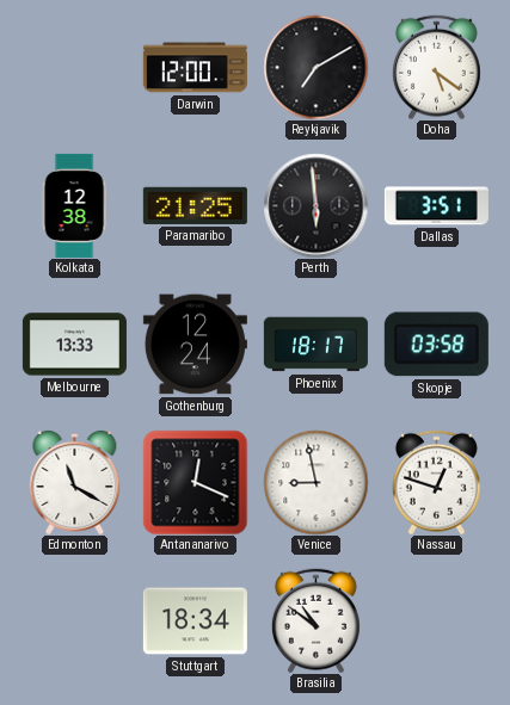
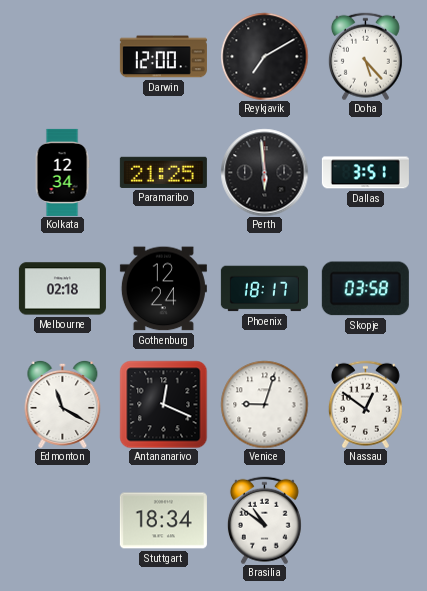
Doha: 5:21 -> 5:23 (365, 56)
Kolkata: 12:38 -> 12:34 (62, 172)
Melbourne: 13:33 -> 02:18 (62, 289)
Venice: 8:58 -> 9:03 (264, 404)
Nassau: 12:48 -> 12:51 (365, 404)
